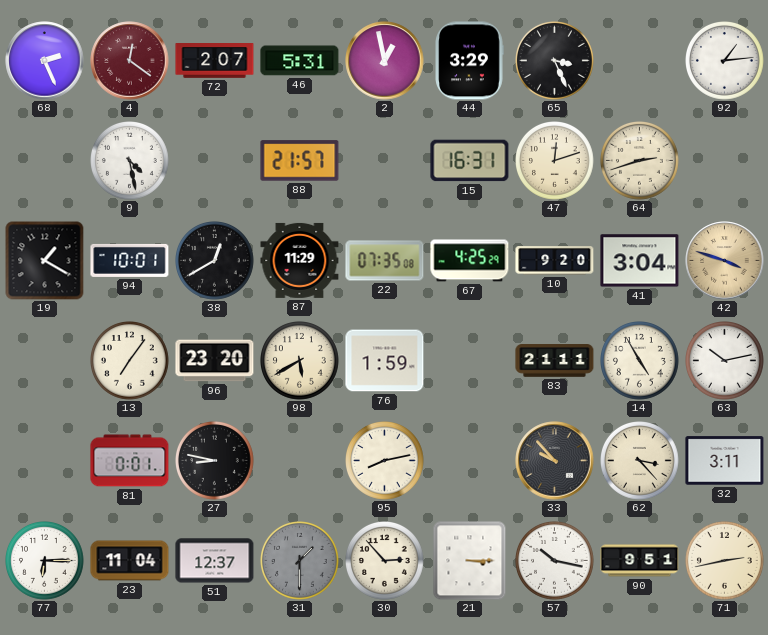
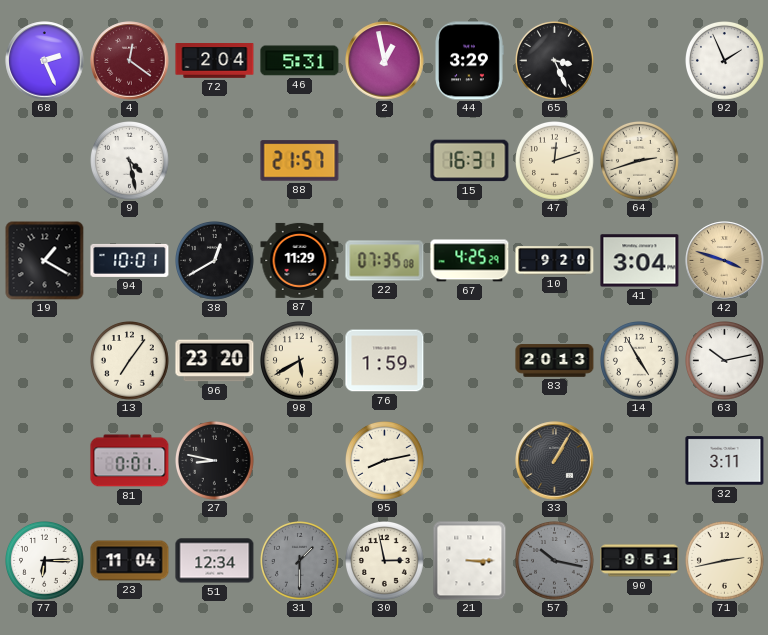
72: 2:07 -> 2:04 (215, 61)
92: 1:14 -> 1:56 (725, 61)
83: 21:11 -> 20:13 (555, 361)
33: 9:53 -> 1:05 (555, 461)
62: 3:23 -> none (640, 461)
51: 12:37 -> 12:34 (215, 561)
30: 2:53 -> 2:58 (385, 561)
57 dial: white -> grey (555, 561)
